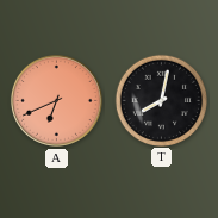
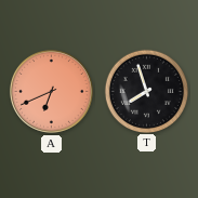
T: 8:02 -> 7:57 (146, 91)
